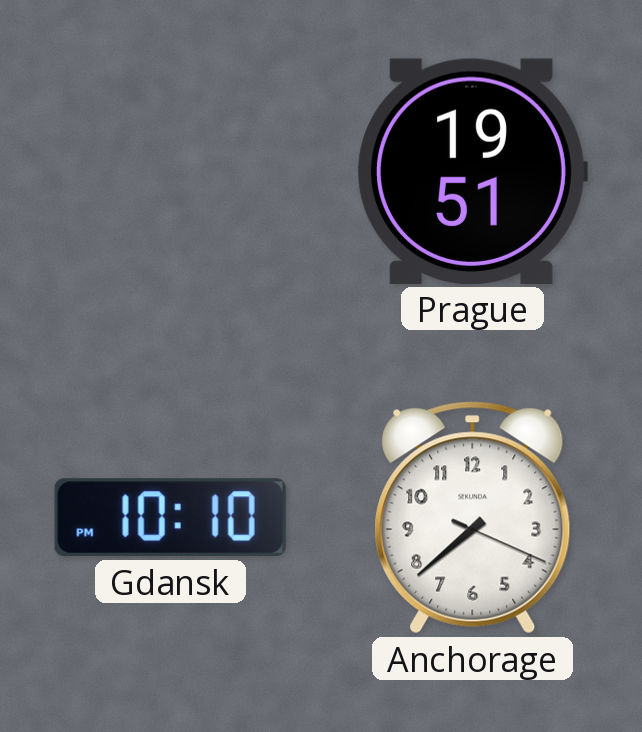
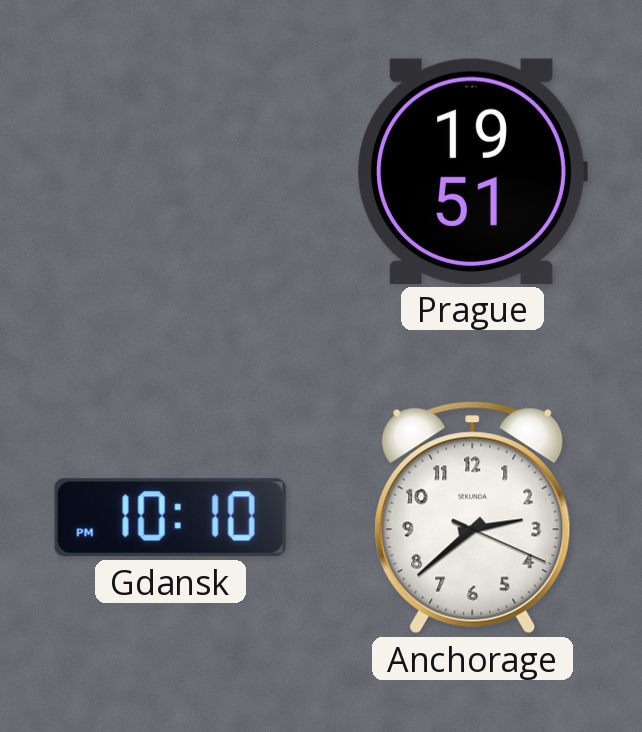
Anchorage: 7:38 -> 2:38 (473, 518)
